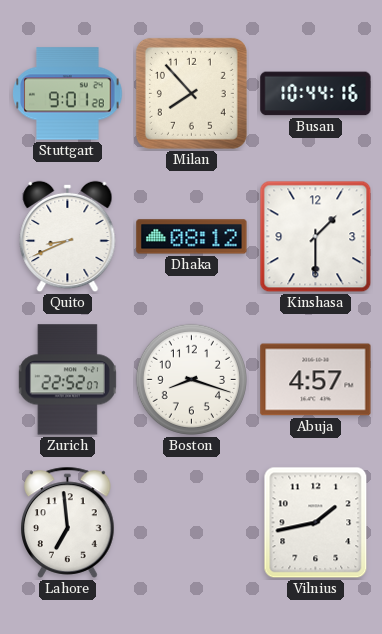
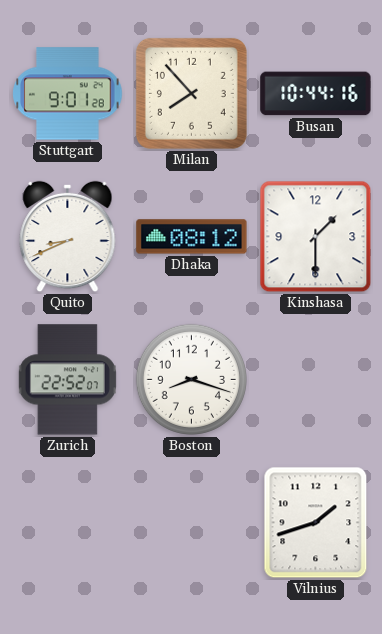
Abuja: 4:57 -> none (316, 380)
Lahore: 6:59 -> none (68, 522)
Vilnius: 1:43 -> 1:42 (316, 523)
